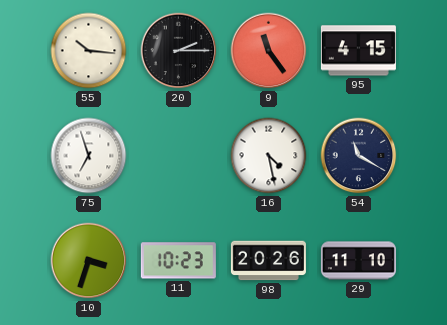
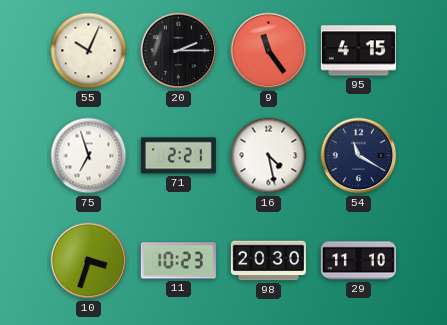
55: 10:16 -> 10:04 (89, 51)
71: none -> 2:21 (178, 156)
98: 20:26 -> 20:30 (268, 261)
